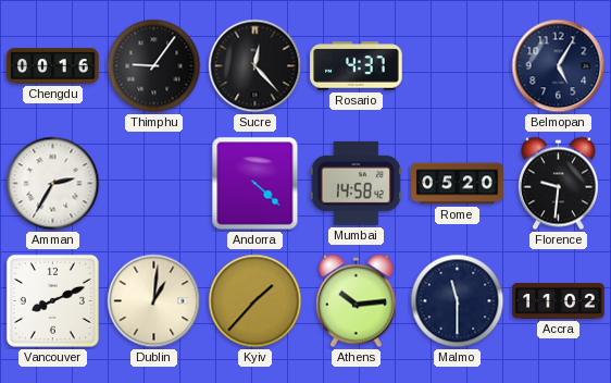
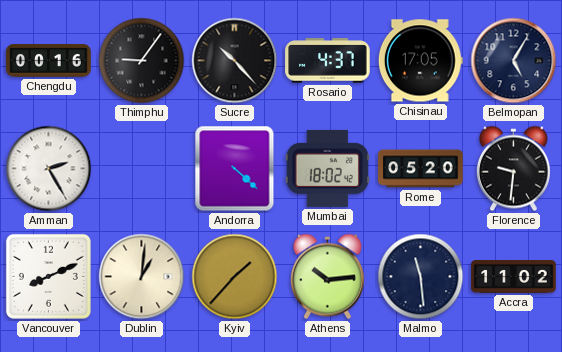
Sucre: 12:23 -> 10:23 (235, 61)
Chisinau: none -> 17:05 (420, 61)
Amman: 2:35 -> 2:25 (49, 169)
Mumbai: 14:58 -> 18:02 (327, 168)
Malmo: 11:30 -> 11:29 (421, 277)
